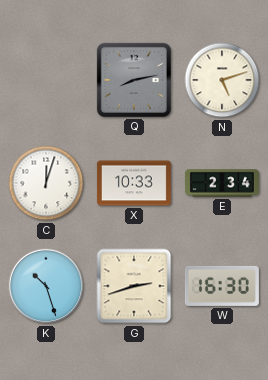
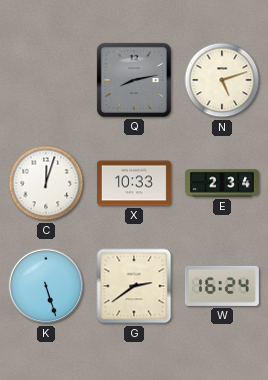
K: 10:27 -> 5:27 (46, 286)
G: 2:42 -> 2:39 (134, 286)
W: 16:30 -> 16:24 (222, 286)
